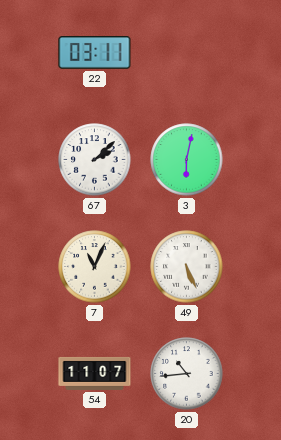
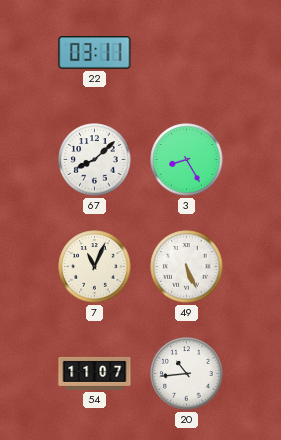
67: 2:08 -> 8:08 (95, 160)
3: 6:02 -> 8:25 (187, 160)
